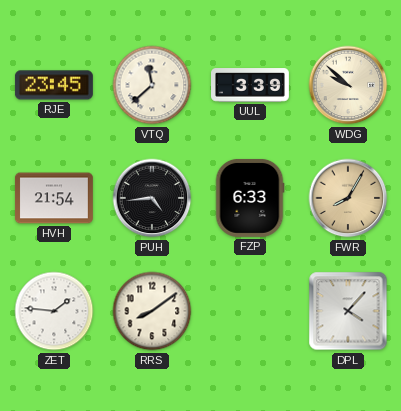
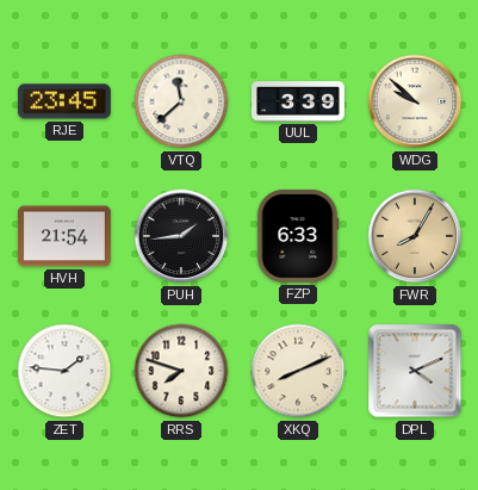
PUH: 4:44 -> 1:44 (181, 236)
RRS: 8:09 -> 7:48 (181, 371)
XKQ: none -> 8:11 (298, 371)
DPL: 4:07 -> 4:11 (415, 371)
